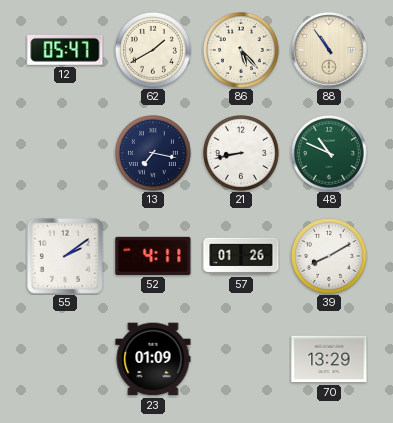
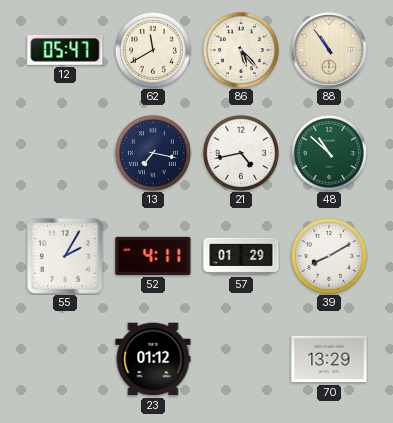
62: 1:40 -> 11:40 (154, 51)
21: 8:43 -> 4:43 (242, 154)
48: 10:49 -> 10:52 (330, 154)
55: 2:09 -> 2:05 (65, 256)
57: 01:26 -> 01:29 (241, 256)
23: 01:09 -> 01:12 (153, 359)
